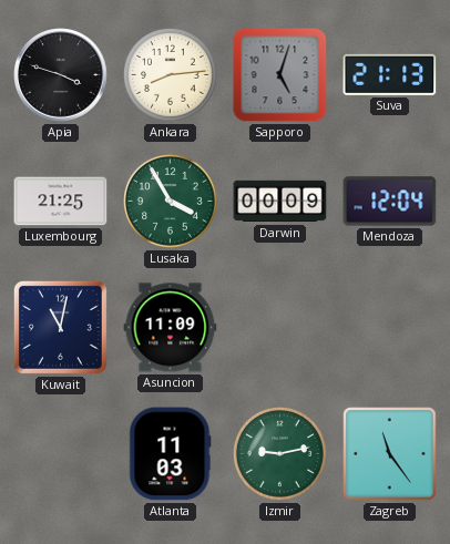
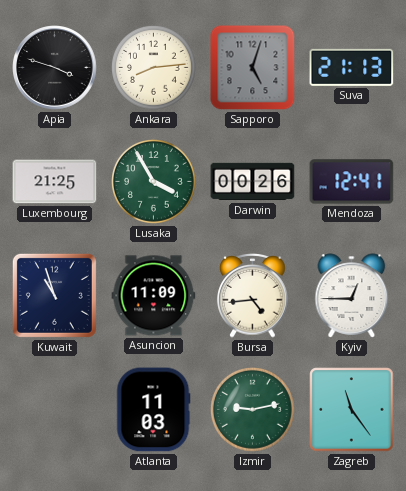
Darwin: 00:09 -> 00:26 (253, 182)
Mendoza: 12:04 -> 12:41 (352, 182)
Kuwait: 11:02 -> 10:57 (54, 295)
Bursa: none -> 4:44 (253, 296)
Kyiv: none -> 12:45 (352, 296)
